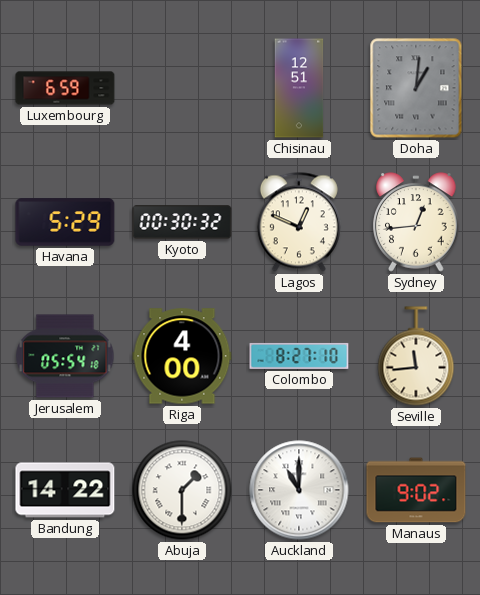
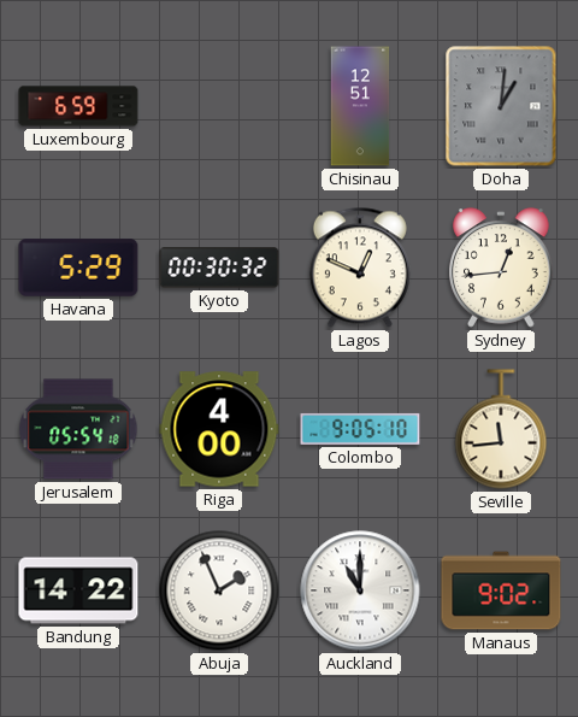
Colombo: 8:27 -> 9:05 (360, 429)
Abuja: 1:30 -> 1:56 (219, 590)
